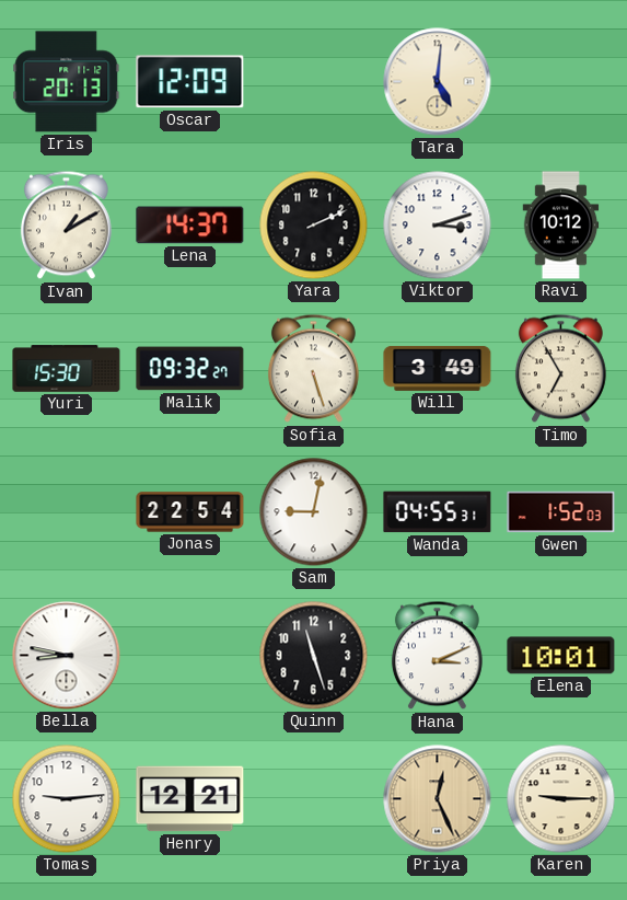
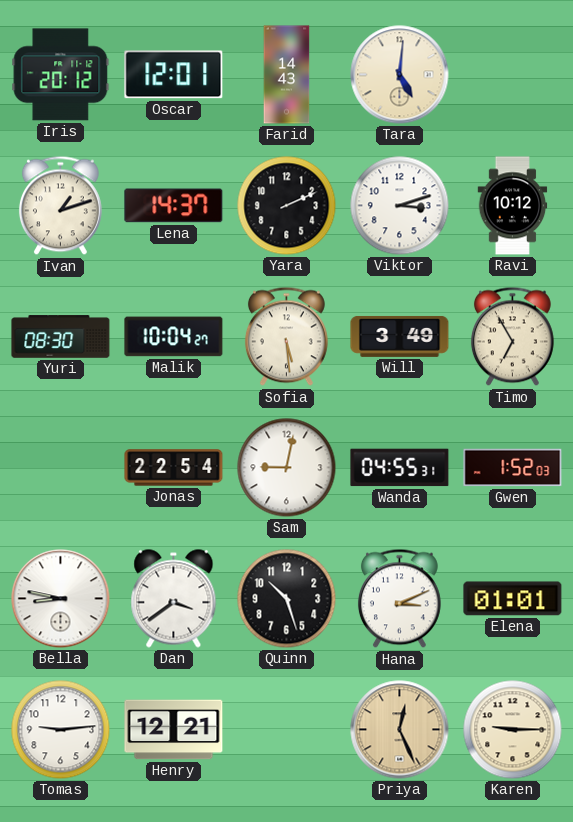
Iris: 20:13 -> 20:12 (61, 75)
Oscar: 12:09 -> 12:01 (174, 75)
Farid: none -> 14:43 (287, 75)
Ivan: 1:10 -> 1:12 (60, 206)
Yuri: 15:30 -> 08:30 (61, 337)
Malik: 09:32 -> 10:04 (174, 337)
Sofia: 5:27 -> 5:29 (286, 337)
Dan: none -> 3:39 (174, 599)
Quinn: 11:27 -> 10:27 (287, 599)
Elena: 10:01 -> 01:01 (513, 599)
